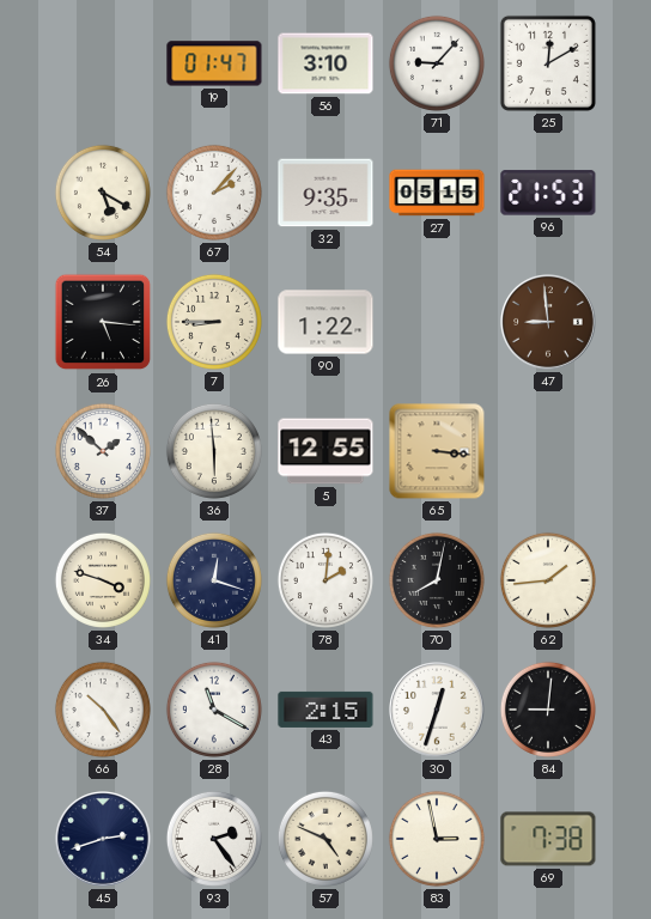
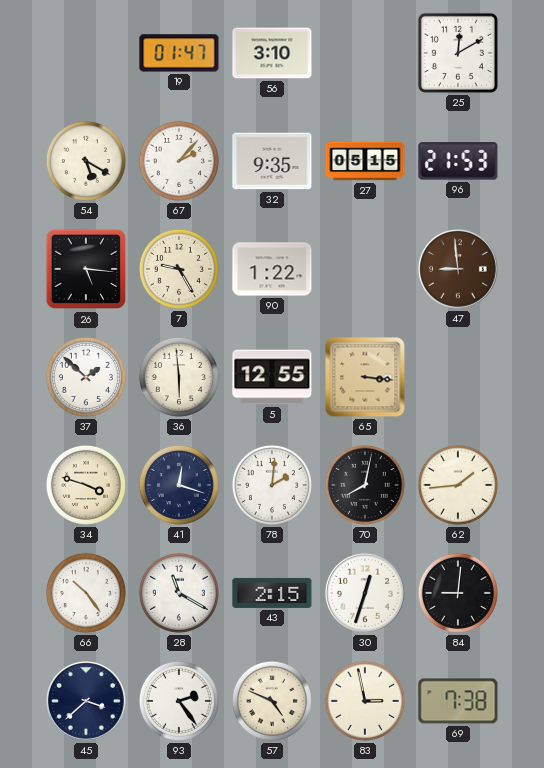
71: 9:07 -> none (437, 63)
7: 8:45 -> 9:25 (179, 269)
45: 2:42 -> 3:38 (87, 702)
